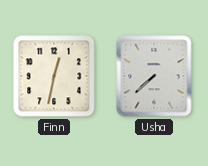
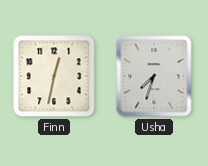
Usha: 7:38 -> 7:33 (154, 76)
